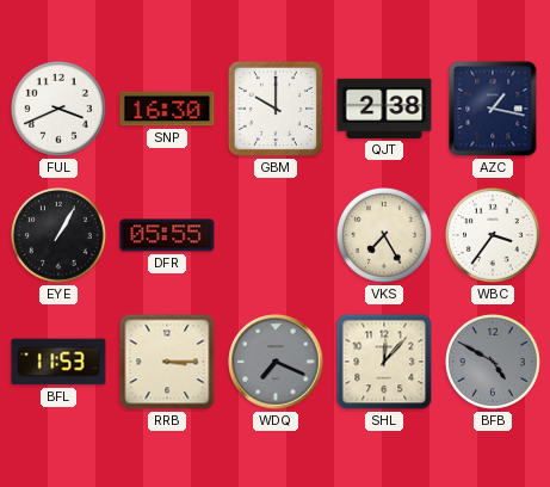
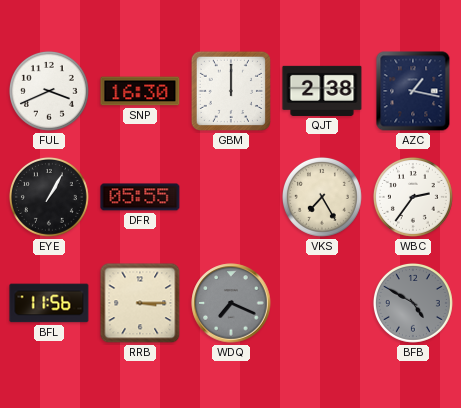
GBM: 10:00 -> 12:00 (231, 91)
WBC: 3:36 -> 2:36 (413, 197)
BFL: 11:53 -> 11:56 (49, 303)
SHL: 12:07 -> none (384, 362)
